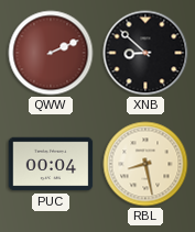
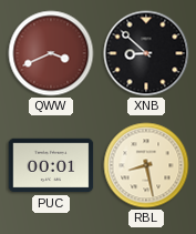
QWW: 2:11 -> 3:41 (51, 53)
PUC: 00:04 -> 00:01 (51, 165)
